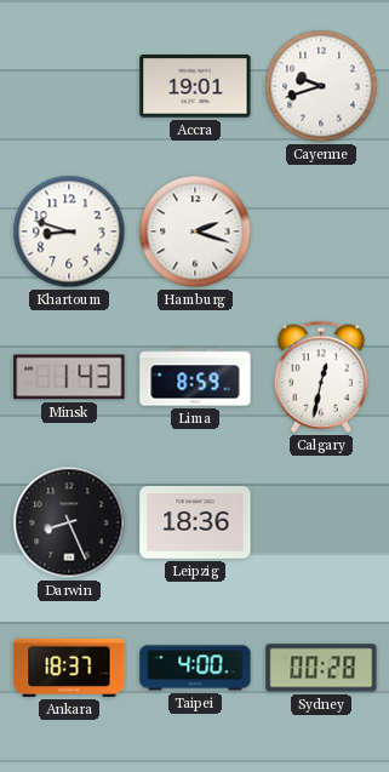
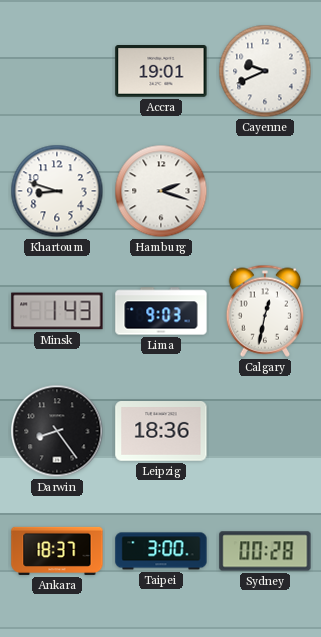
Cayenne: 9:42 -> 9:41 (265, 71)
Lima: 8:59 -> 9:03 (161, 311)
Darwin: 8:26 -> 8:24 (57, 431)
Taipei: 4:00 -> 3:00 (161, 551)
